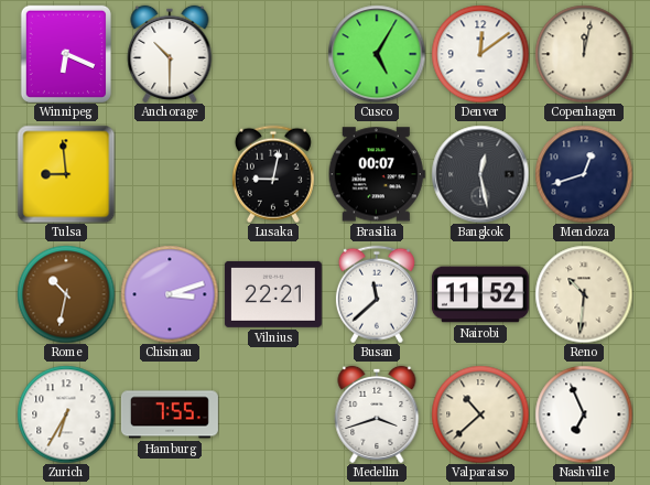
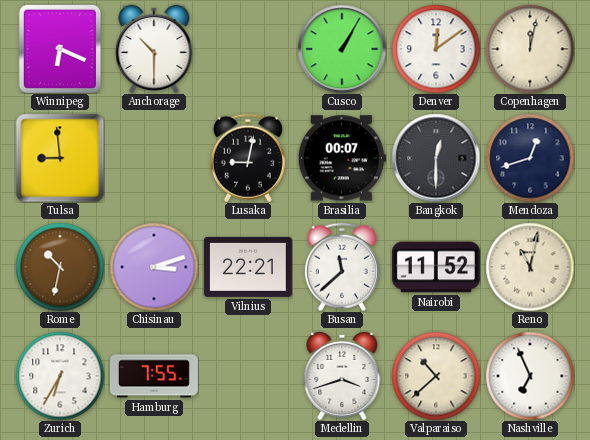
Cusco: 5:05 -> 1:05 (342, 49)
Bangkok: 12:28 -> 12:30 (436, 158)
Reno: 10:31 -> 11:02 (530, 267)
